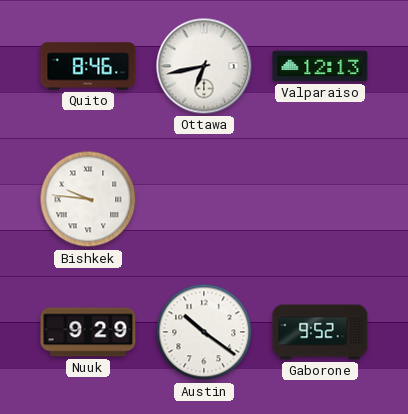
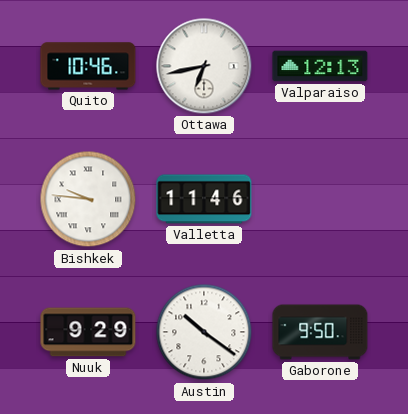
Quito: 8:46 -> 10:46 (88, 66)
Valletta: none -> 11:46 (204, 199)
Gaborone: 9:52 -> 9:50 (320, 332)
